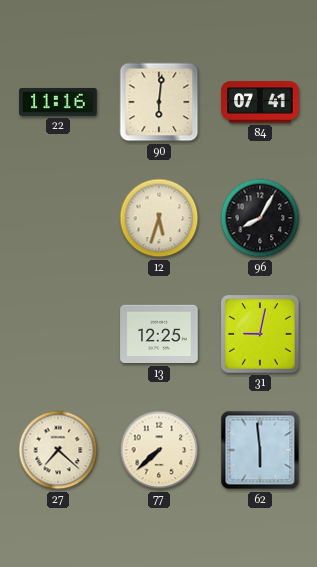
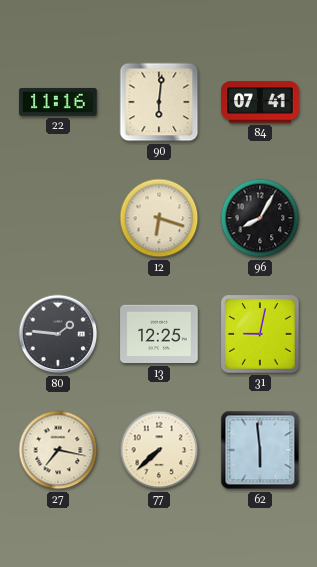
12: 5:33 -> 6:18 (159, 218)
80: none -> 1:46 (58, 334)
27: 7:22 -> 7:17 (58, 450)
